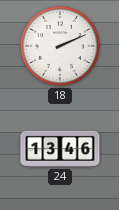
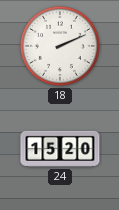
24: 13:46 -> 15:20 (60, 149)
